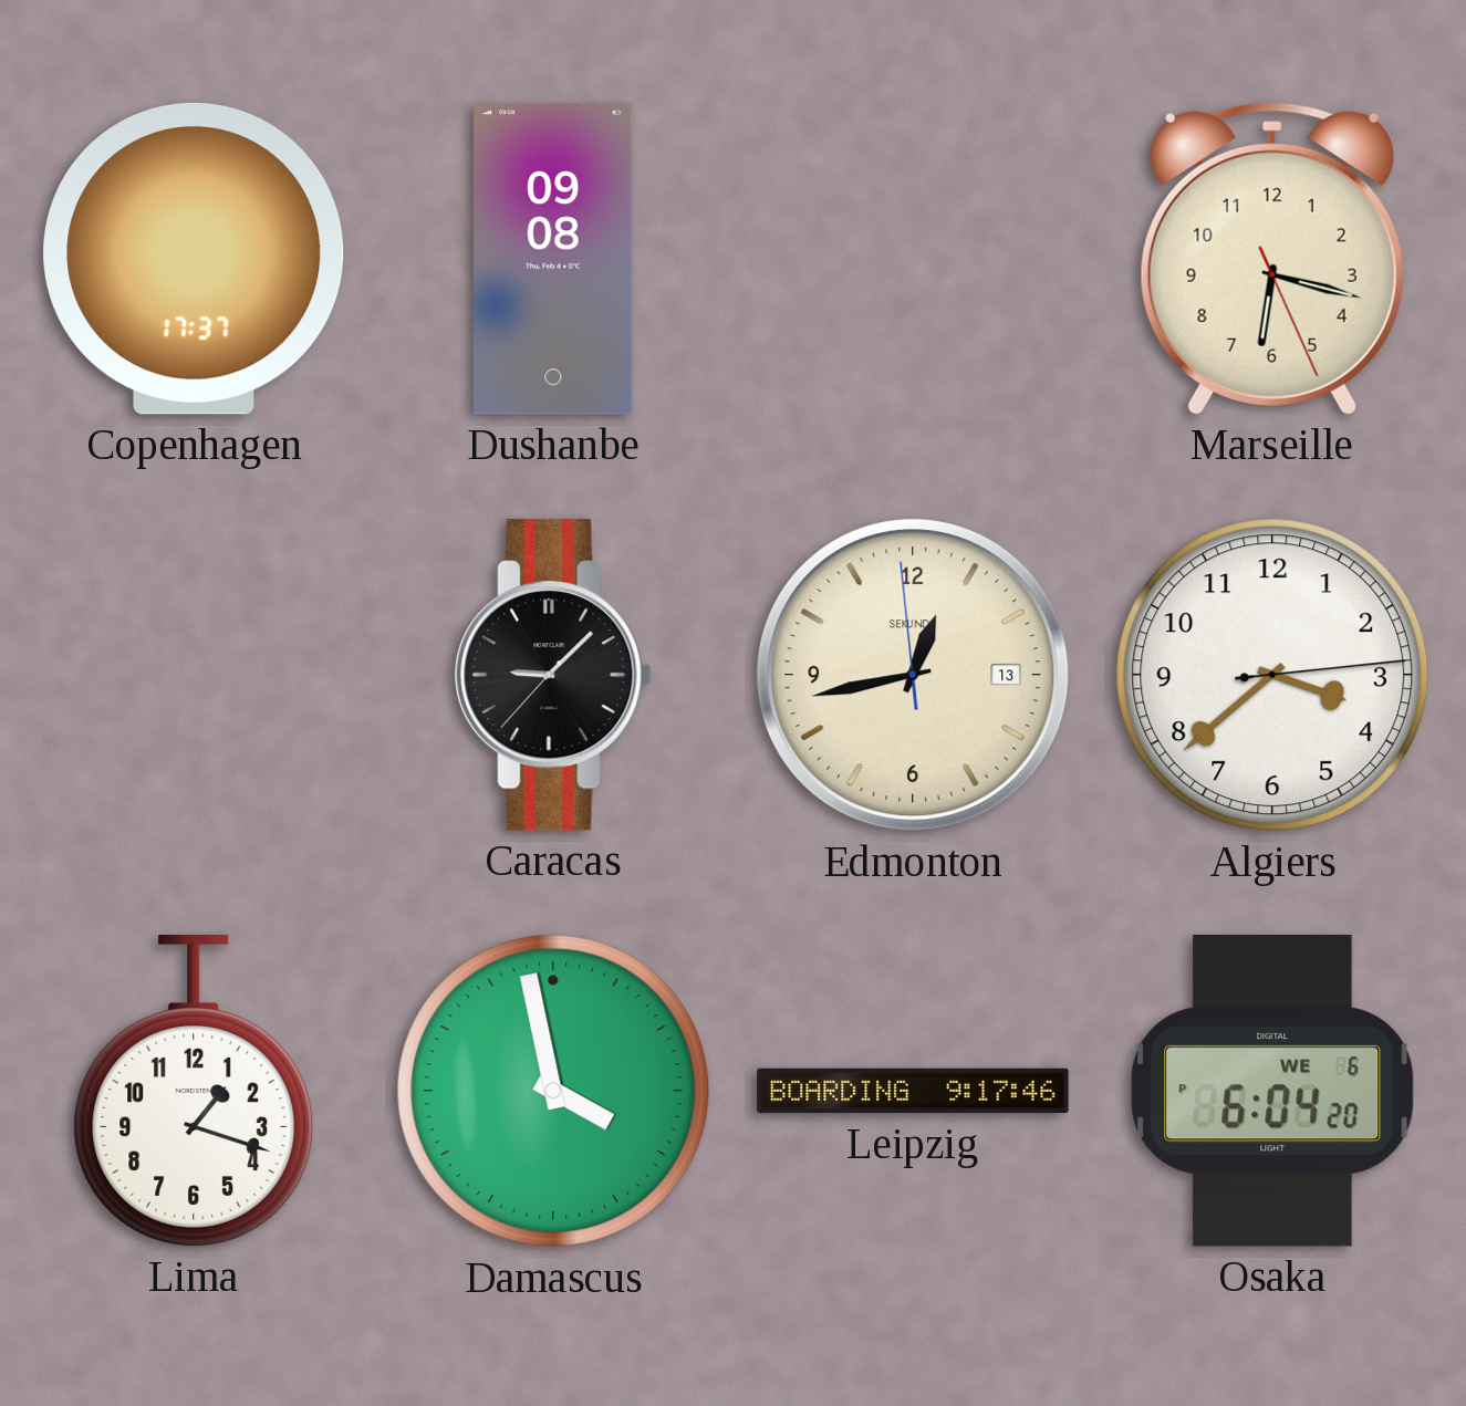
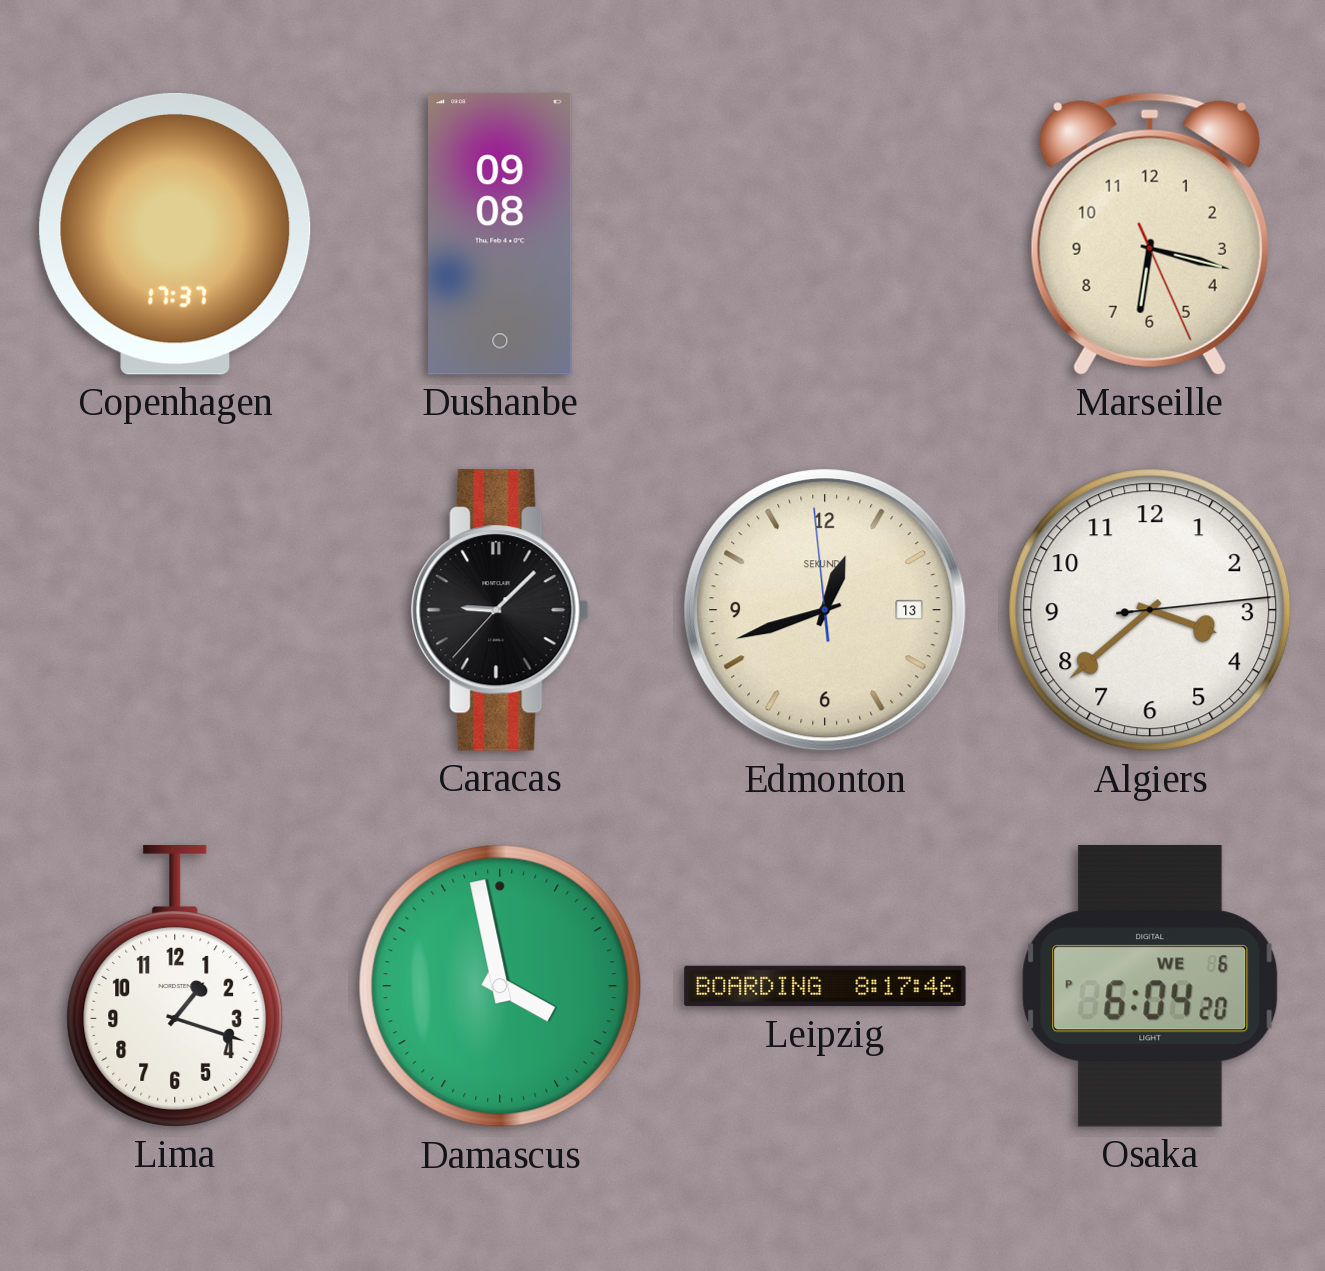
Edmonton: 12:42 -> 12:41 (825, 610)
Leipzig: 9:17 -> 8:17 (825, 986)
